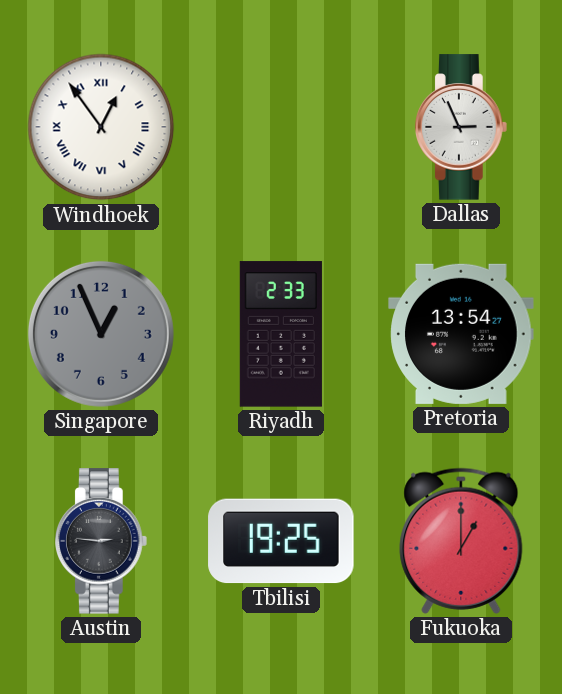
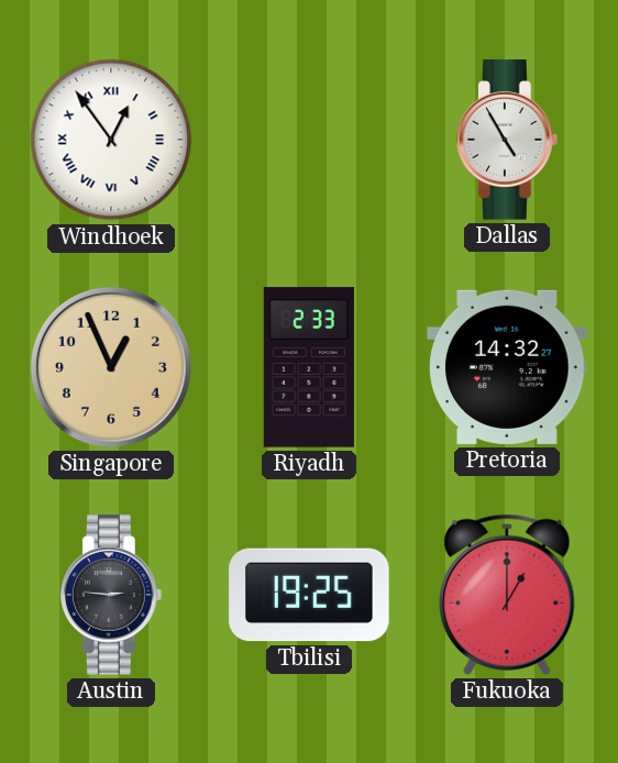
Dallas: 2:56 -> 4:55 (508, 140)
Singapore dial: grey -> champagne (111, 367)
Pretoria: 13:54 -> 14:32 (507, 367)
